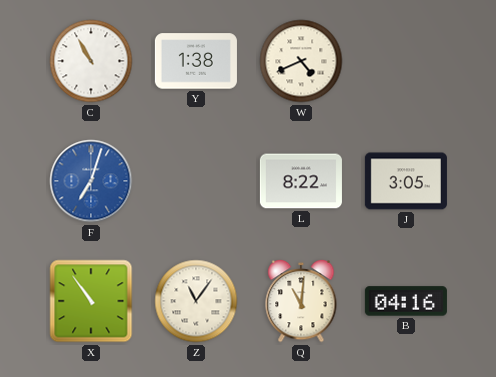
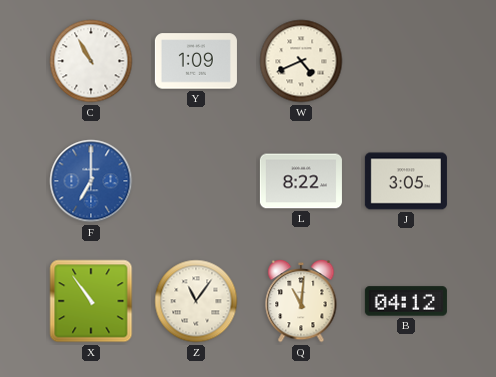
Y: 1:38 -> 1:09 (196, 61)
F: 7:03 -> 7:00 (91, 181)
B: 04:16 -> 04:12 (406, 301)
